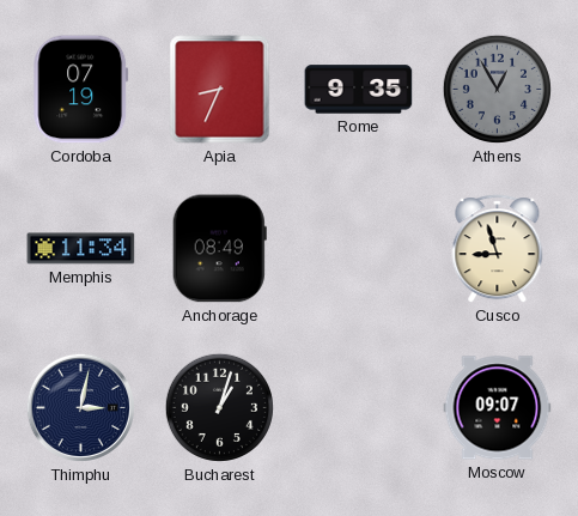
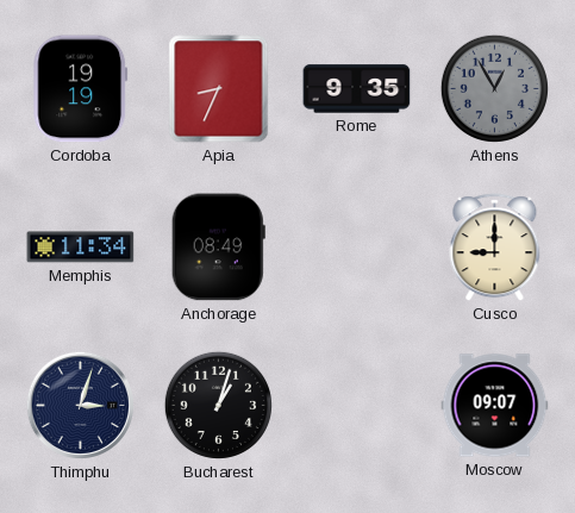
Cordoba: 07:19 -> 19:19 (81, 89)
Cusco: 8:57 -> 9:00 (495, 248)
Thimphu: 3:02 -> 3:03 (80, 405)
